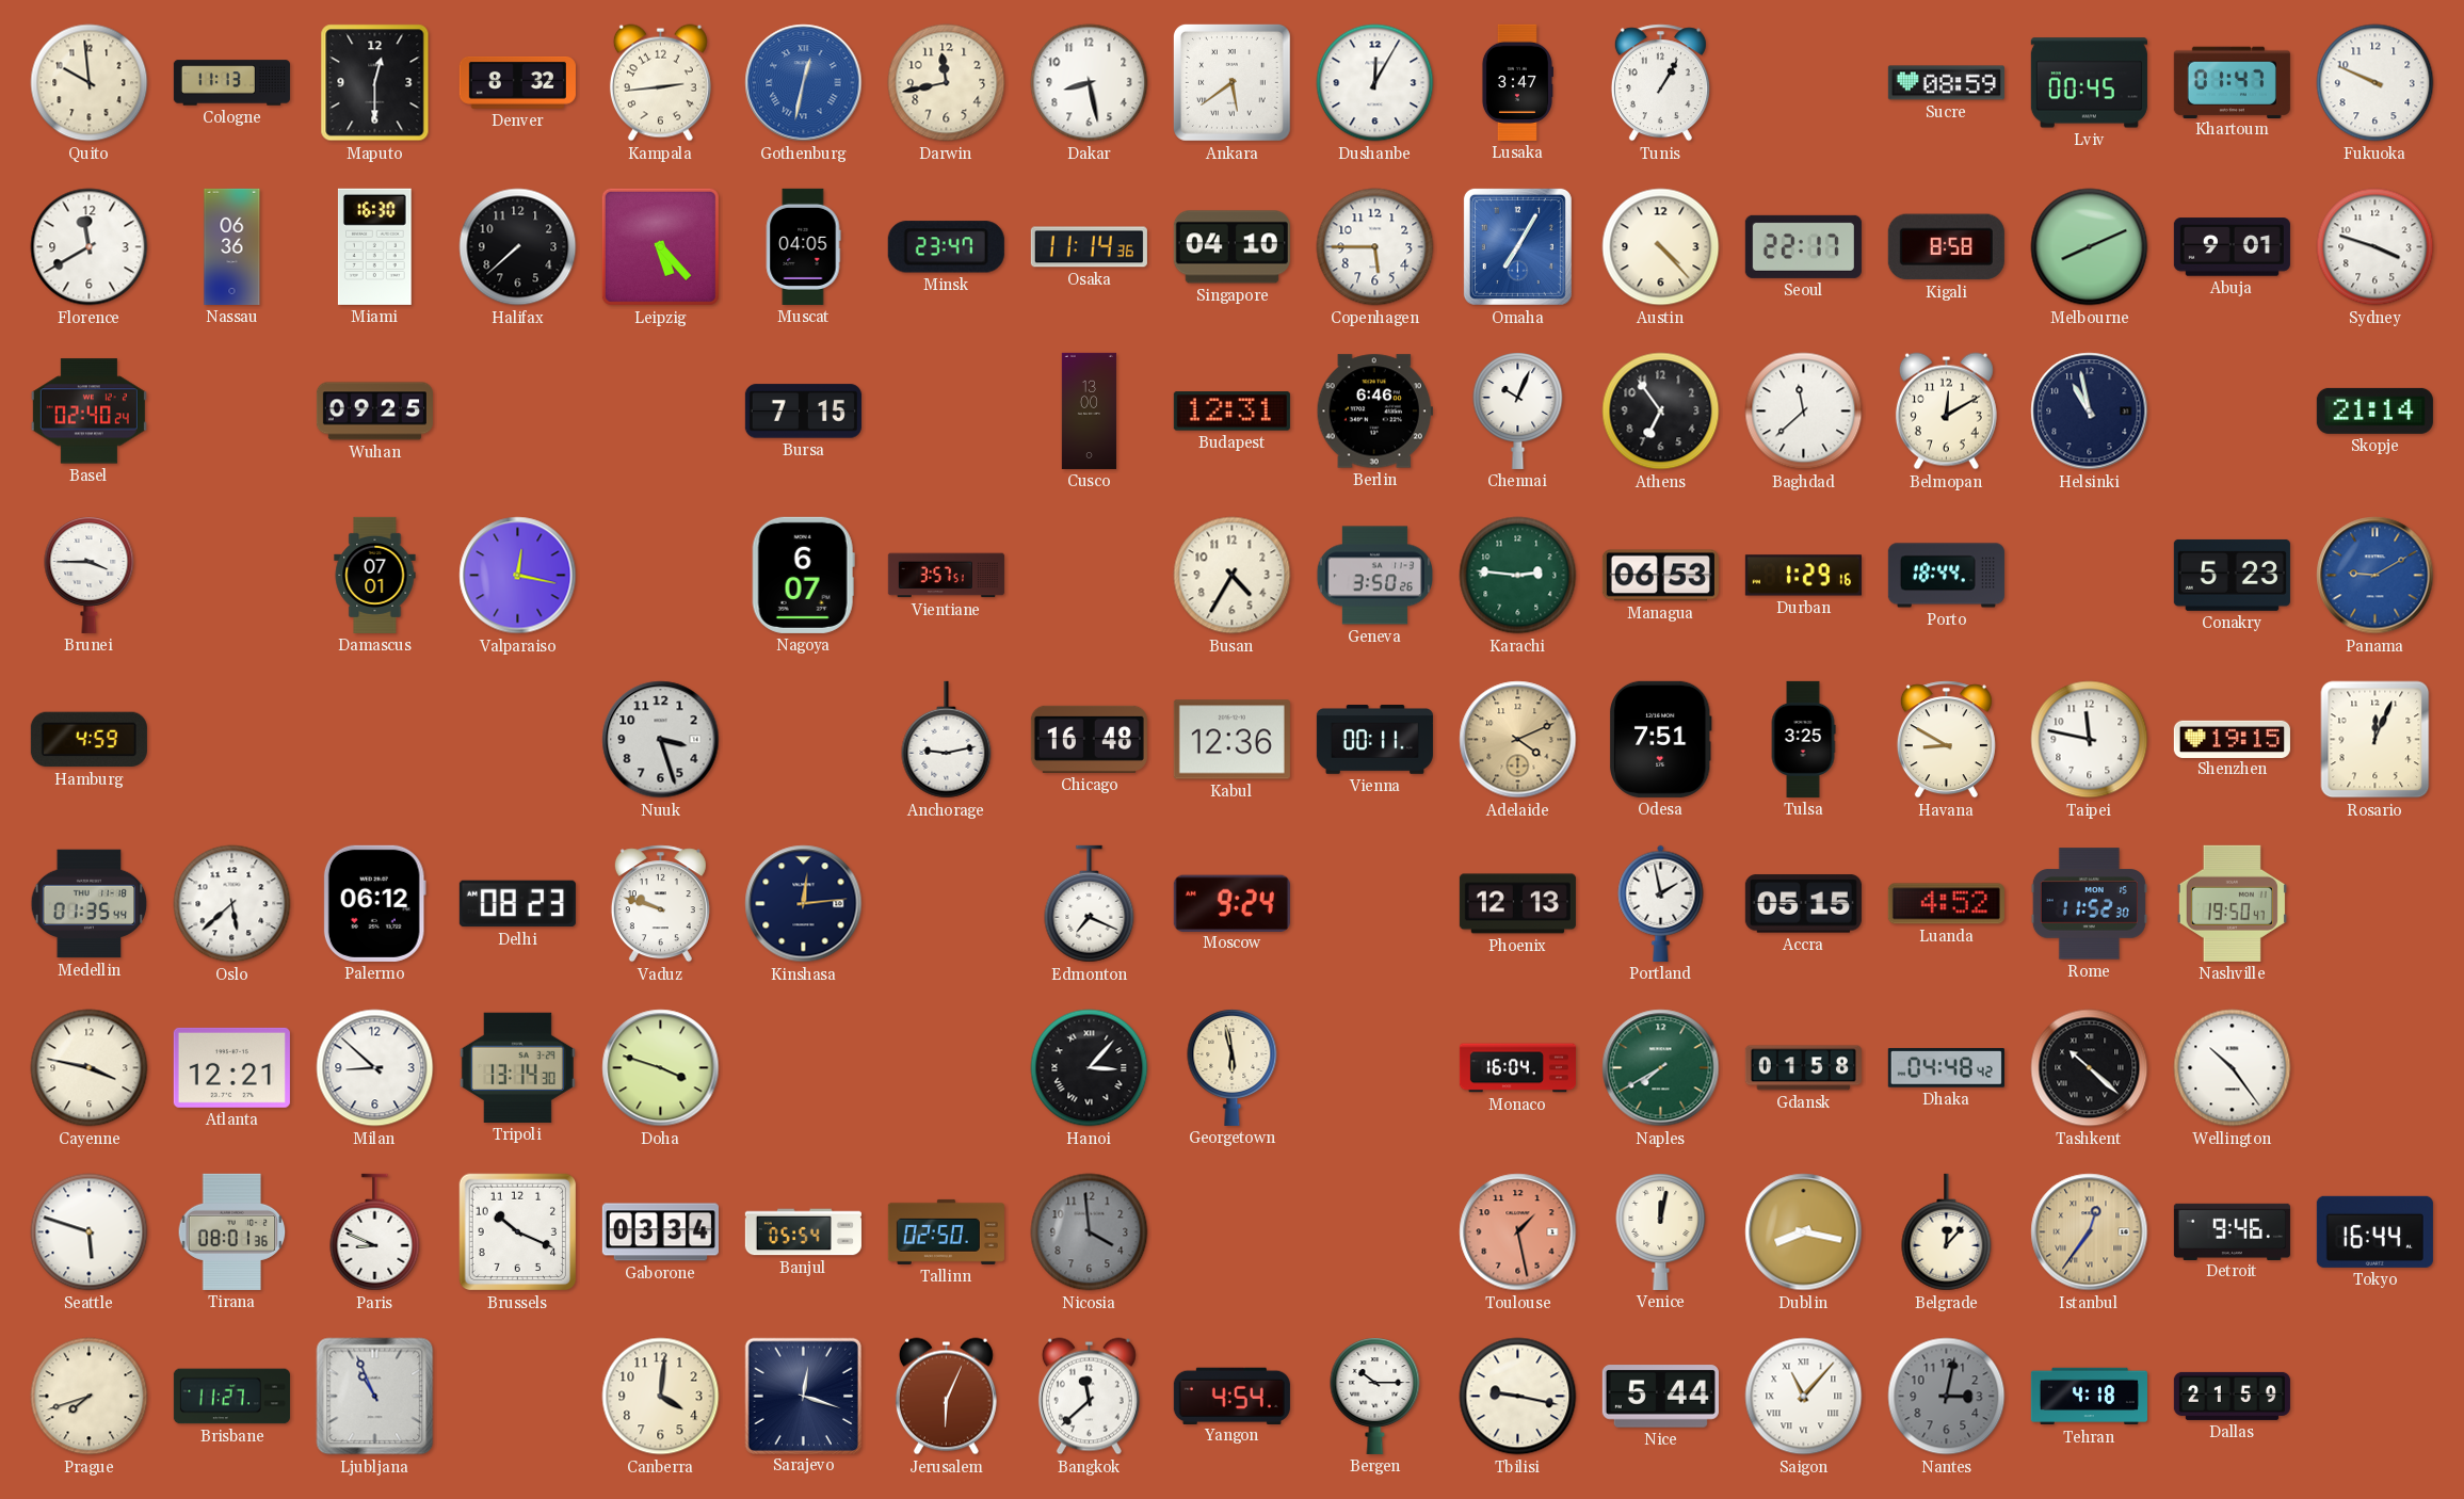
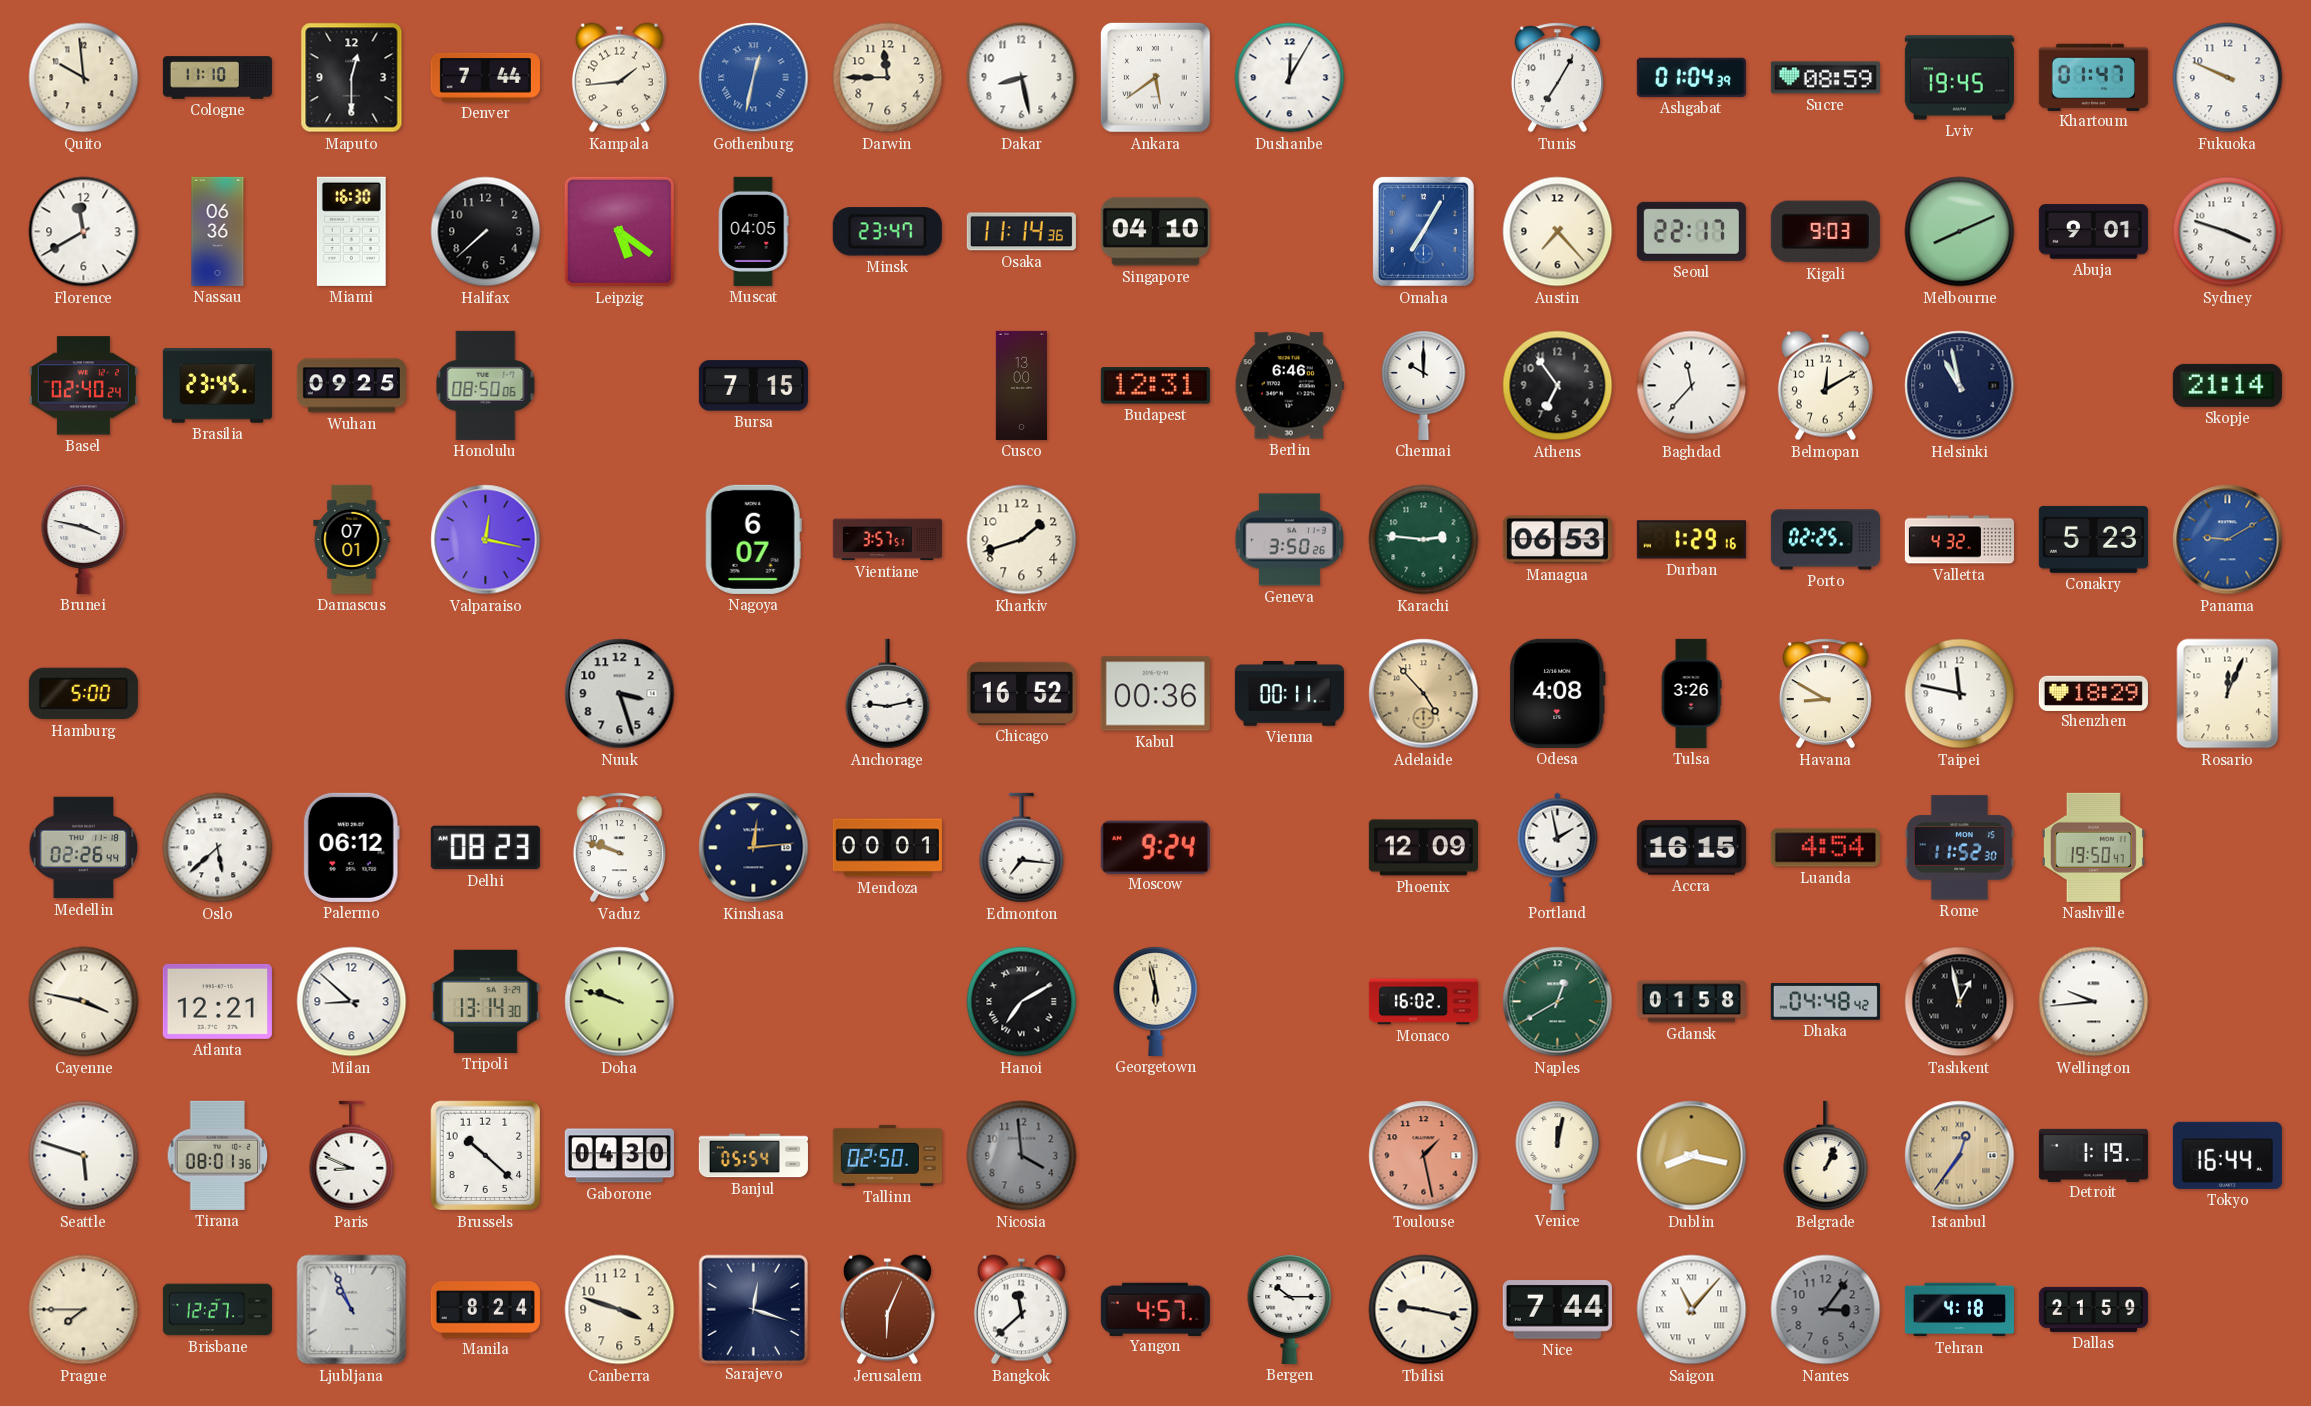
Cologne: 11:13 -> 11:10 (217, 78)
Denver: 8:32 -> 7:44 (485, 77)
Kampala: 2:44 -> 1:44 (619, 78)
Darwin: 11:43 -> 11:45 (888, 78)
Lusaka: 3:47 -> none (1517, 82)
Tunis: 1:05 -> 7:05 (1557, 78)
Ashgabat: none -> 01:04 (1691, 77)
Lviv: 00:45 -> 19:45 (1959, 78)
Leipzig: 5:23 -> 5:21 (619, 231)
Copenhagen: 5:45 -> none (1375, 247)
Austin: 4:23 -> 7:23 (1558, 232)
Kigali: 8:58 -> 9:03 (1825, 232)
Brasilia: none -> 23:45 (217, 386)
Honolulu: none -> 08:50 (486, 385)
Chennai: 10:04 -> 10:00 (1424, 385)
Baghdad: 11:38 -> 11:37 (1692, 386)
Brunei: 3:45 -> 3:47 (84, 539)
Kharkiv: none -> 1:42 (1022, 540)
Busan: 4:35 -> none (1233, 576)
Porto: 18:44 -> 02:25 (1825, 540)
Valletta: none -> 4:32 (1959, 540)
Hamburg: 4:59 -> 5:00 (83, 694)
Chicago: 16:48 -> 16:52 (1021, 693)
Kabul: 12:36 -> 00:36 (1155, 694)
Adelaide: 4:11 -> 4:53 (1424, 694)
Odesa: 7:51 -> 4:08 (1557, 693)
Tulsa: 3:25 -> 3:26 (1691, 693)
Shenzhen: 19:15 -> 18:29 (2093, 693)
Medellin: 01:35 -> 02:26 (84, 848)
Mendoza: none -> 00:01 (887, 848)
Edmonton: 7:19 -> 7:16 (1022, 848)
Phoenix: 12:13 -> 12:09 (1423, 848)
Accra: 05:15 -> 16:15 (1691, 848)
Luanda: 4:52 -> 4:54 (1825, 848)
Doha: 3:48 -> 9:48 (620, 1002)
Hanoi: 3:07 -> 7:10 (1022, 1002)
Monaco: 16:04 -> 16:02 (1423, 1002)
Naples: 7:40 -> 12:40 (1558, 1002)
Tashkent: 10:22 -> 12:58 (1960, 1002)
Wellington: 10:24 -> 9:44 (2094, 1002)
Brussels: 10:19 -> 10:22 (486, 1156)
Gaborone: 03:34 -> 04:30 (619, 1156)
Belgrade: 12:07 -> 1:04 (1826, 1156)
Detroit: 9:46 -> 1:19 (2093, 1155)
Prague: 7:42 -> 7:45 (84, 1310)
Brisbane: 11:27 -> 12:27 (217, 1310)
Manila: none -> 8:24 (485, 1310)
Canberra: 4:01 -> 3:48 (620, 1310)
Yangon: 4:54 -> 4:57 (1155, 1309)
Nice: 5:44 -> 7:44 (1557, 1310)
Nantes: 3:02 -> 3:06 (1826, 1310)
